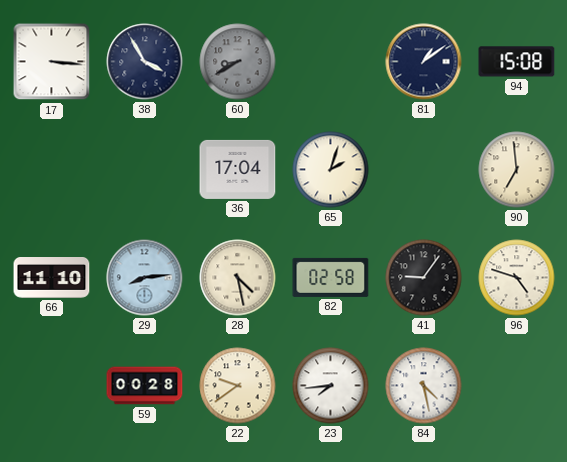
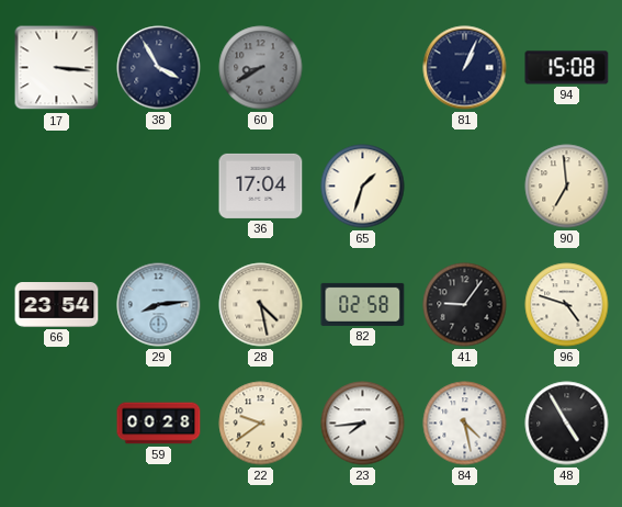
81: 1:09 -> 1:04 (465, 68)
65: 2:03 -> 1:33 (363, 187)
66: 11:10 -> 23:54 (57, 305)
48: none -> 4:55 (567, 424)
